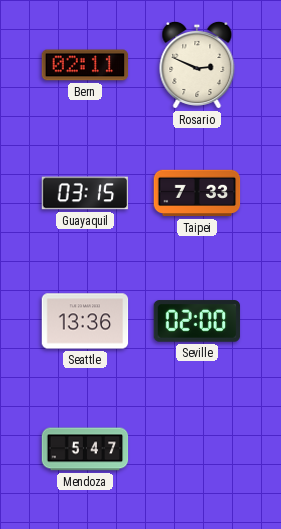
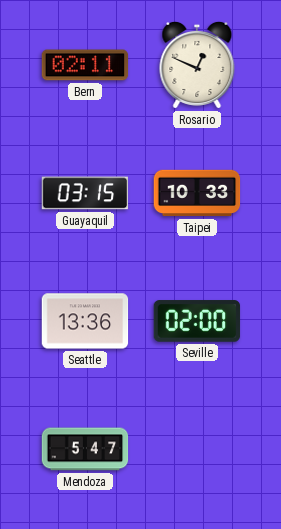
Rosario: 2:49 -> 12:49 (197, 65)
Taipei: 7:33 -> 10:33 (197, 193)
